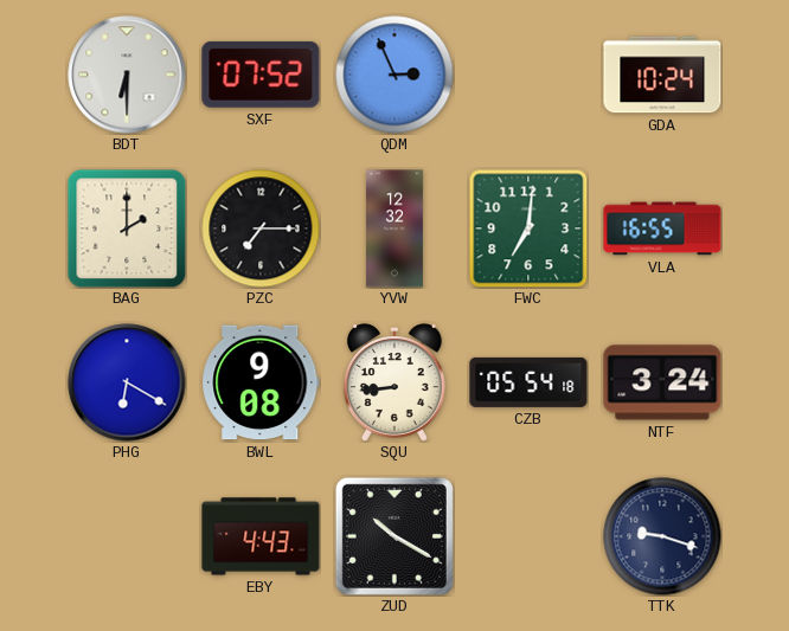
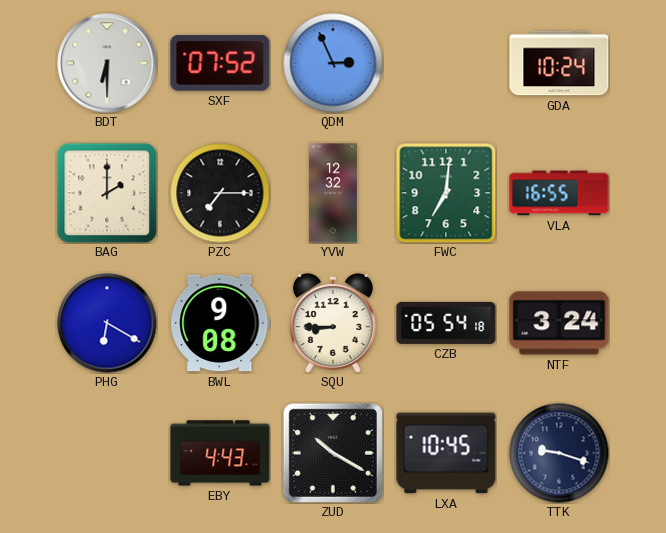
SQU: 8:44 -> 8:45 (333, 323)
LXA: none -> 10:45 (446, 453)
